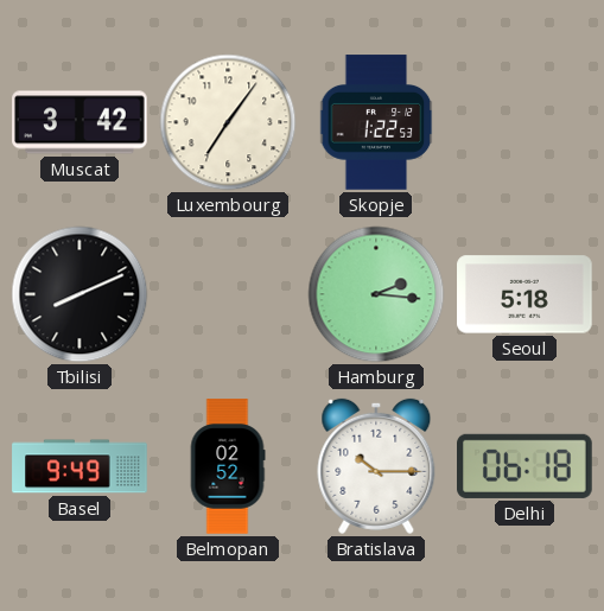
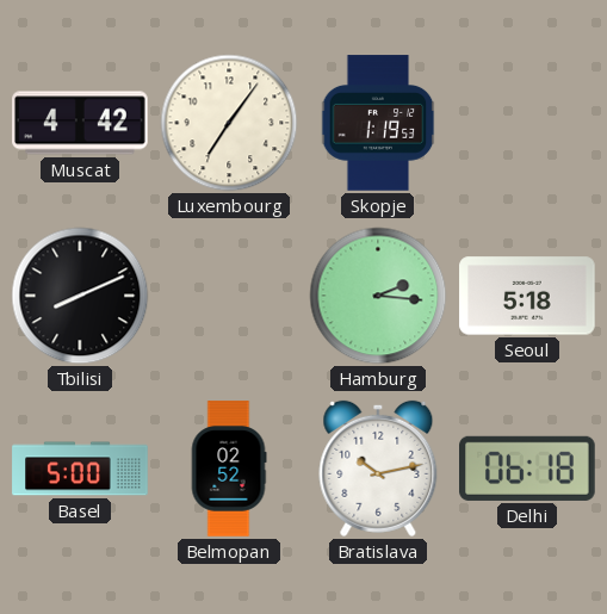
Muscat: 3:42 -> 4:42 (80, 123)
Skopje: 1:22 -> 1:19 (378, 123)
Basel: 9:49 -> 5:00 (80, 469)
Bratislava: 10:15 -> 10:13 (378, 469)
